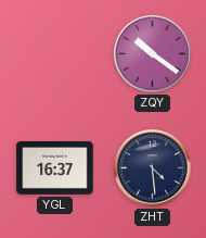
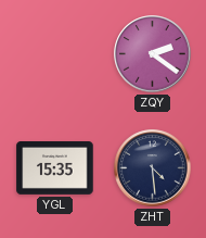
ZQY: 10:21 -> 2:21 (153, 54)
YGL: 16:37 -> 15:35 (55, 168)
